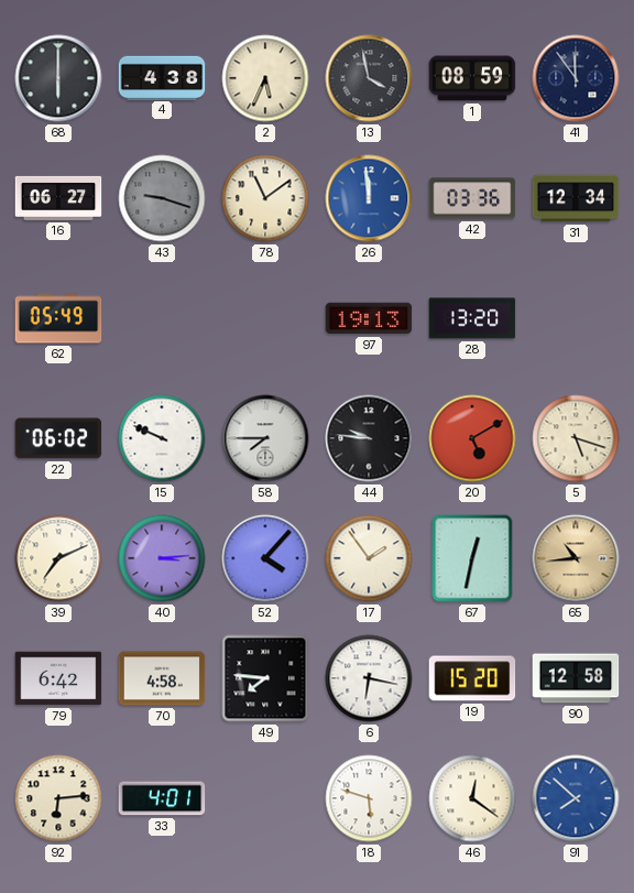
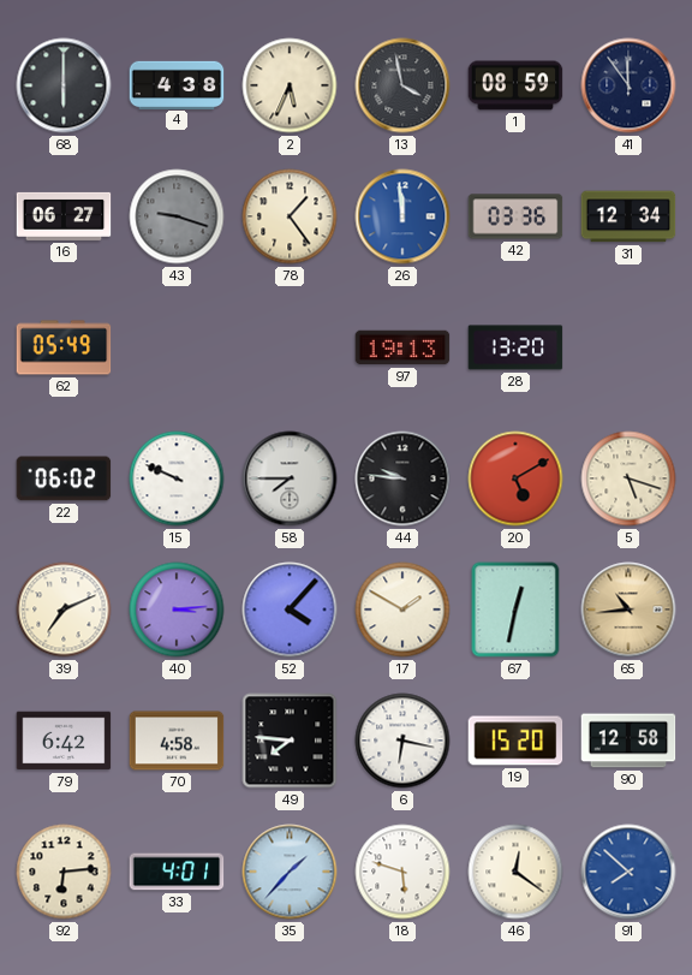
78: 11:09 -> 1:24 (290, 216)
17: 1:54 -> 1:50 (402, 610)
35: none -> 1:37 (290, 872)
